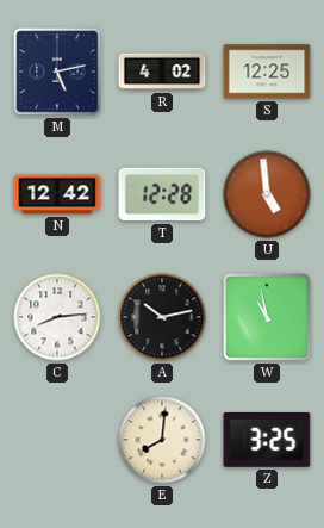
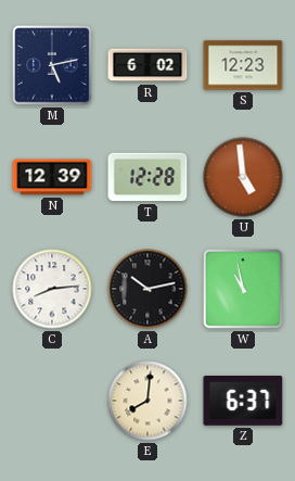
R: 4:02 -> 6:02 (147, 65)
S: 12:25 -> 12:23 (243, 65)
N: 12:42 -> 12:39 (52, 177)
Z: 3:25 -> 6:37 (243, 402)
